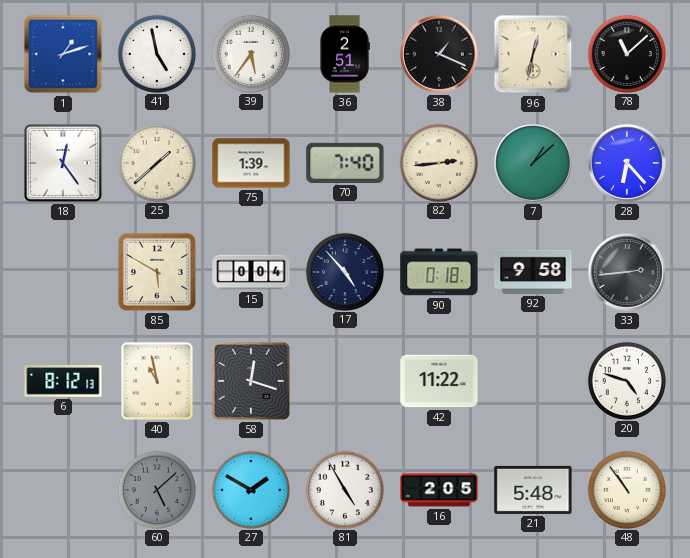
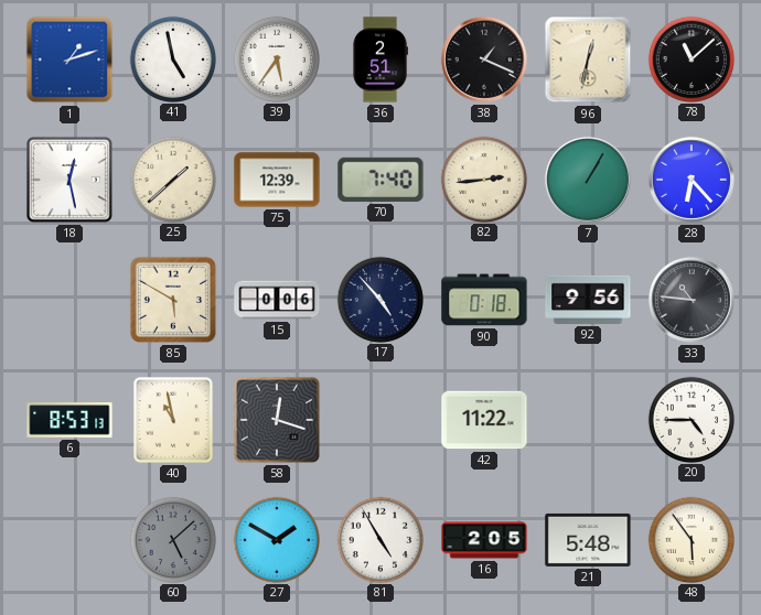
18: 12:24 -> 12:28 (69, 180)
75: 1:39 -> 12:39 (277, 180)
7: 1:08 -> 1:05 (588, 180)
15: 0:04 -> 0:06 (277, 300)
92: 9:58 -> 9:56 (588, 300)
33: 2:44 -> 10:46 (692, 300)
6: 8:12 -> 8:53 (69, 420)
20: 4:48 -> 4:45 (690, 419)
48: 10:54 -> 5:54 (690, 539)
